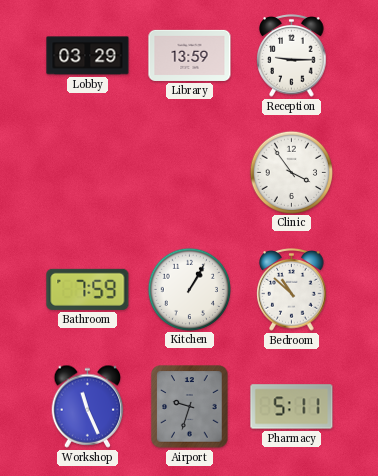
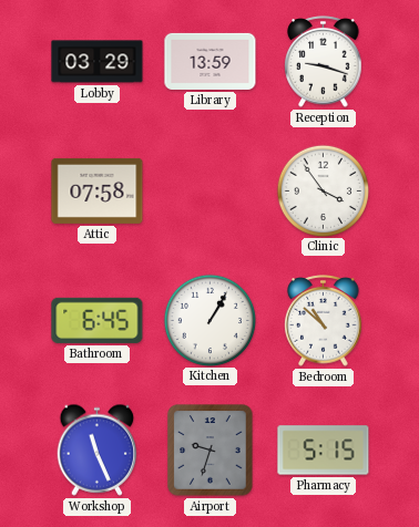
Reception: 9:15 -> 9:18 (324, 62)
Attic: none -> 07:58 (98, 190)
Bathroom: 7:59 -> 6:45 (98, 320)
Pharmacy: 5:11 -> 5:15 (324, 451)
